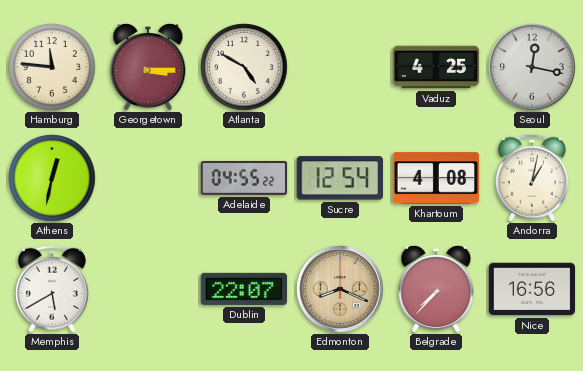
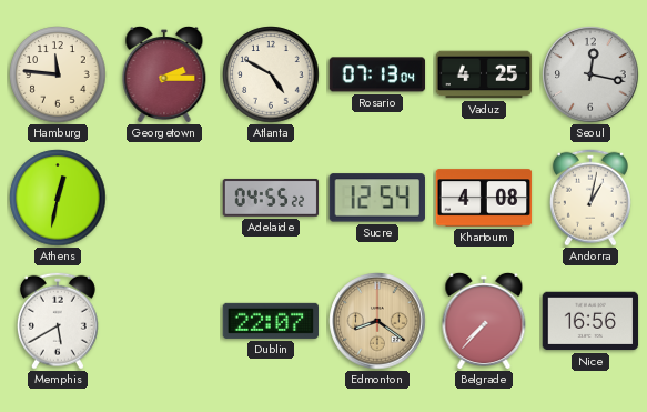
Georgetown: 3:15 -> 2:15 (164, 74)
Rosario: none -> 07:13 (377, 74)
Edmonton: 8:19 -> 8:21 (377, 321)
